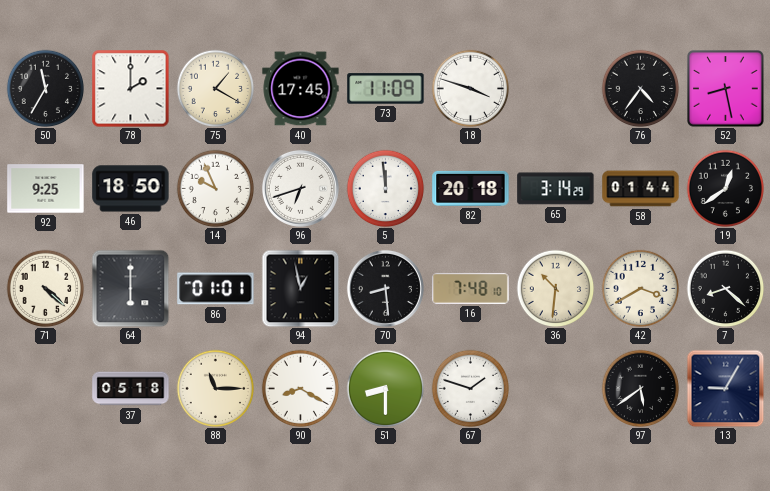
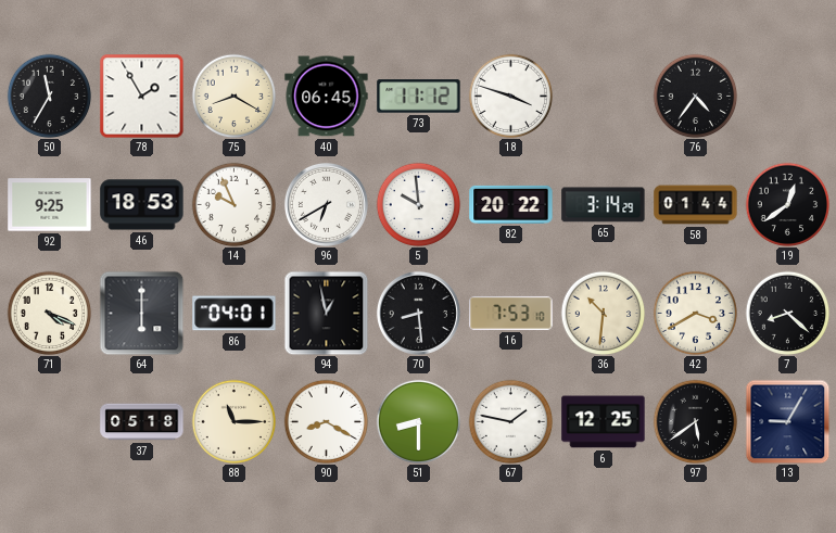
78: 2:00 -> 1:55 (141, 96)
75: 1:20 -> 8:20 (233, 96)
40: 17:45 -> 06:45 (327, 97)
73: 11:09 -> 11:12 (419, 97)
52: 8:28 -> none (726, 89)
46: 18:50 -> 18:53 (142, 205)
96: 6:42 -> 6:40 (326, 204)
5: 11:59 -> 9:59 (418, 204)
82: 20:18 -> 20:22 (511, 204)
71: 4:22 -> 4:19 (49, 313)
86: 01:01 -> 04:01 (235, 314)
16: 7:48 -> 7:53 (511, 313)
67: 1:48 -> 1:47 (510, 421)
6: none -> 12:25 (604, 422)
